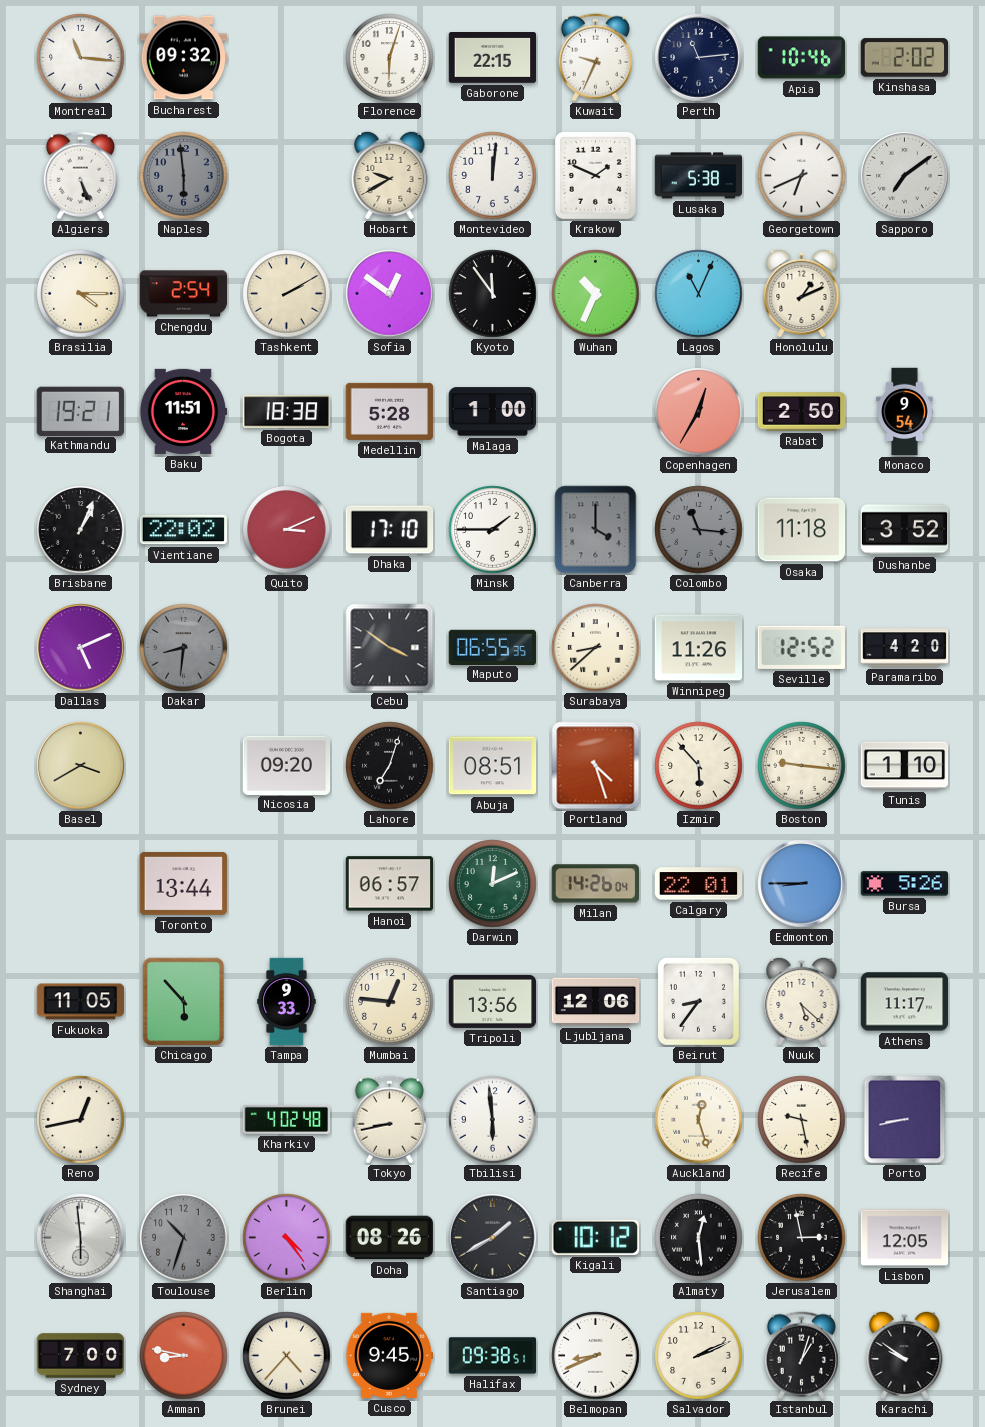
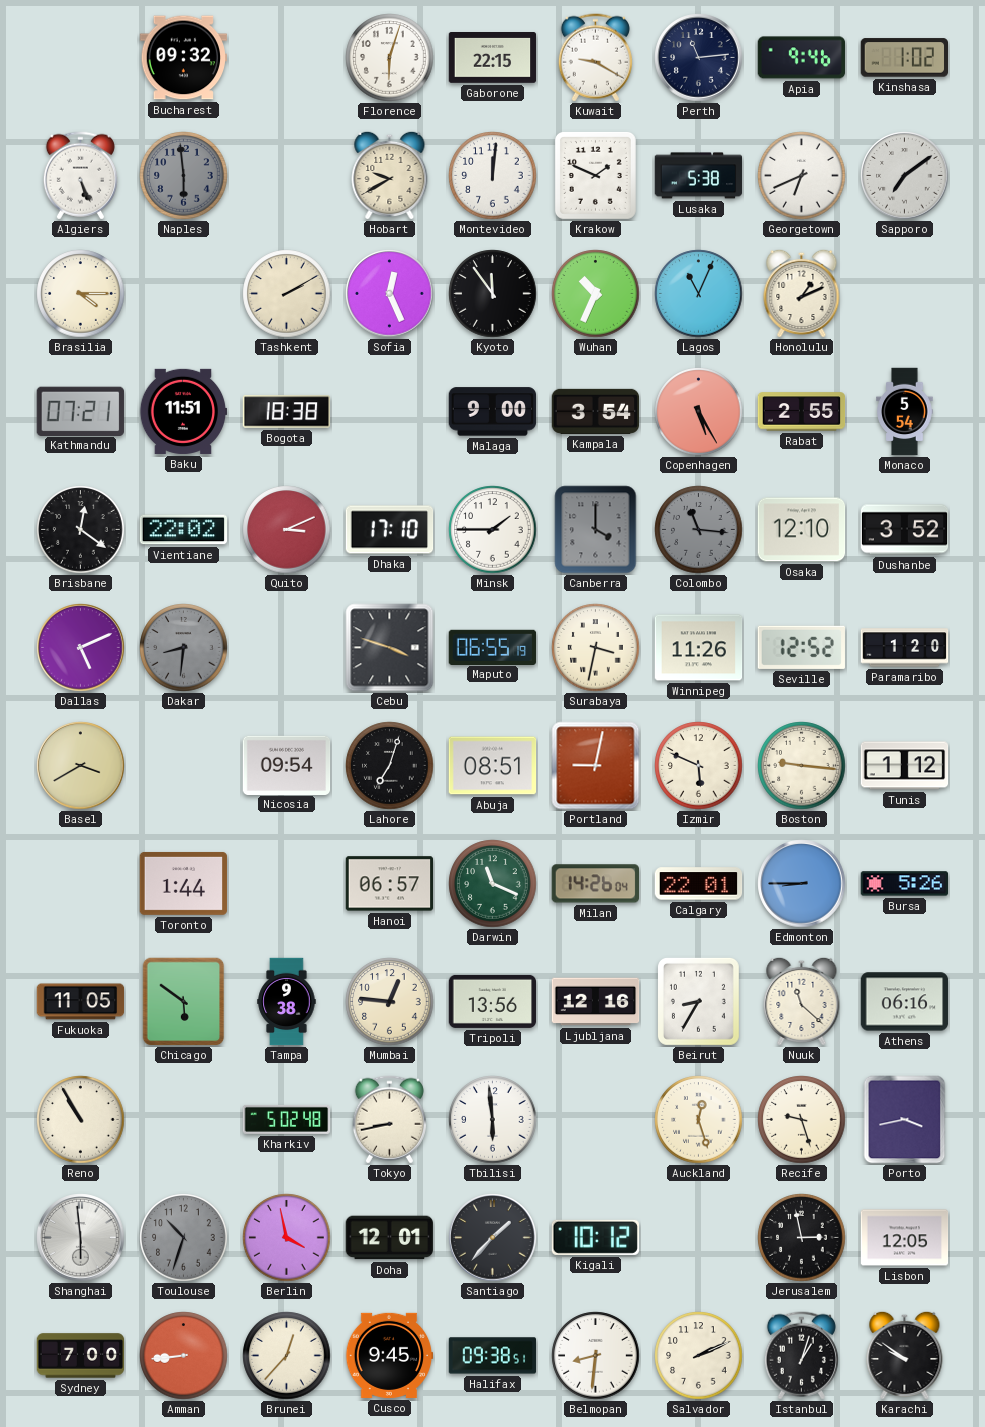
Montreal: 11:16 -> none (81, 58)
Kuwait: 9:34 -> 9:20 (595, 58)
Apia: 10:46 -> 9:46 (802, 58)
Kinshasa: 2:02 -> 1:02 (904, 58)
Chengdu: 2:54 -> none (184, 294)
Sofia: 12:51 -> 12:26 (390, 294)
Kathmandu: 19:21 -> 07:21 (80, 411)
Medellin: 5:28 -> none (390, 411)
Malaga: 1:00 -> 9:00 (493, 412)
Kampala: none -> 3:54 (596, 411)
Copenhagen: 12:35 -> 5:25 (699, 412)
Rabat: 2:50 -> 2:55 (802, 412)
Monaco: 9:54 -> 5:54 (905, 412)
Brisbane: 1:04 -> 12:21 (81, 530)
Osaka: 11:18 -> 12:10 (802, 530)
Cebu: 3:51 -> 3:48 (390, 648)
Maputo: 06:55:35 -> 06:55:19 (493, 647)
Surabaya: 8:38 -> 3:32 (596, 648)
Paramaribo: 4:20 -> 1:20 (905, 648)
Nicosia: 09:20 -> 09:54 (287, 765)
Portland: 4:27 -> 9:02 (596, 766)
Izmir: 5:53 -> 5:49 (699, 766)
Tunis: 1:10 -> 1:12 (905, 766)
Toronto: 13:44 -> 1:44 (184, 883)
Darwin: 12:11 -> 11:19 (493, 884)
Chicago: 5:53 -> 5:51 (184, 1002)
Tampa: 9:33 -> 9:38 (287, 1002)
Ljubljana: 12:06 -> 12:16 (596, 1002)
Beirut: 8:36 -> 8:35 (698, 1001)
Nuuk: 5:22 -> 11:22 (802, 1001)
Athens: 11:17 -> 06:16 (905, 1002)
Reno: 12:43 -> 10:55 (81, 1120)
Kharkiv: 4:02 -> 5:02 (287, 1119)
Recife: 9:28 -> 9:27 (802, 1120)
Porto: 8:43 -> 3:43 (905, 1120)
Berlin: 4:24 -> 3:58 (287, 1238)
Doha: 08:26 -> 12:01 (390, 1238)
Santiago: 1:40 -> 1:37 (493, 1238)
Almaty: 12:29 -> none (699, 1238)
Amman: 8:47 -> 8:44 (184, 1356)
Brunei: 4:37 -> 12:37 (287, 1356)
Belmopan: 8:41 -> 8:31 (596, 1356)
